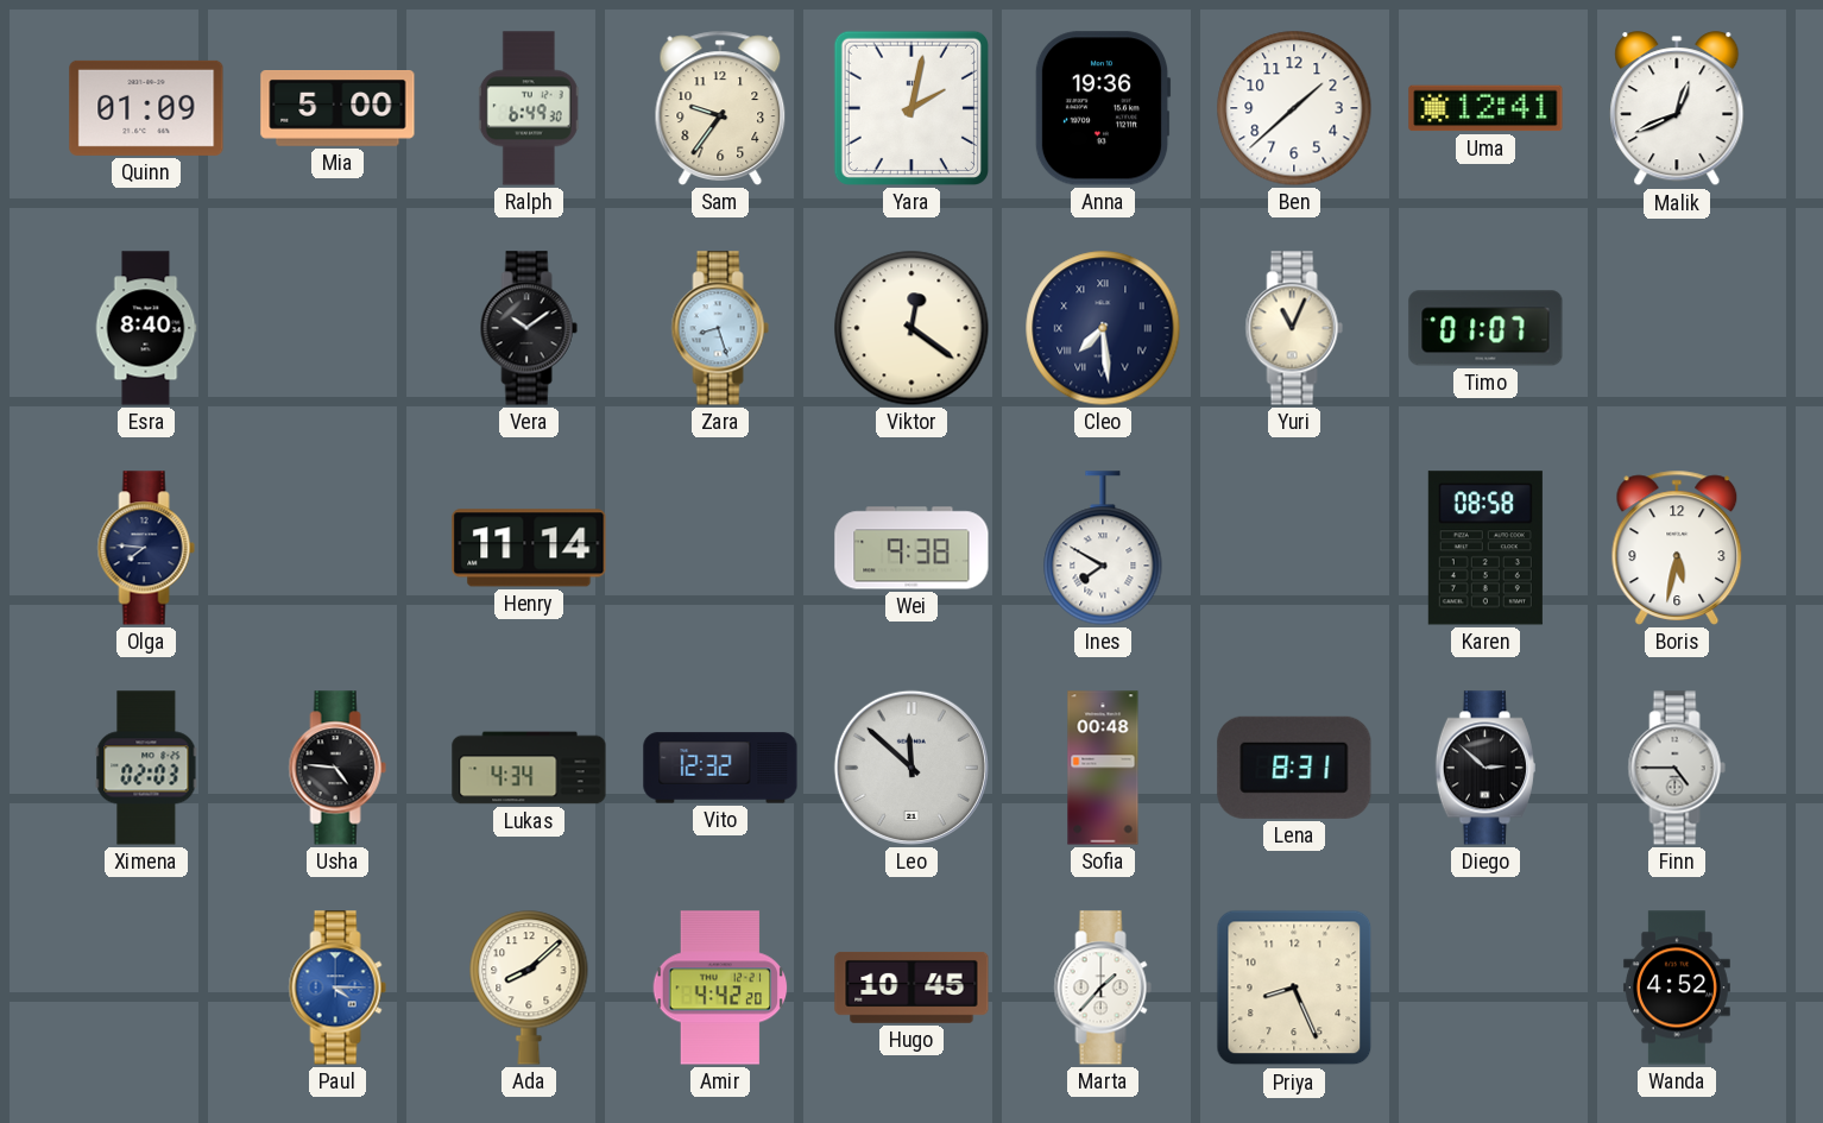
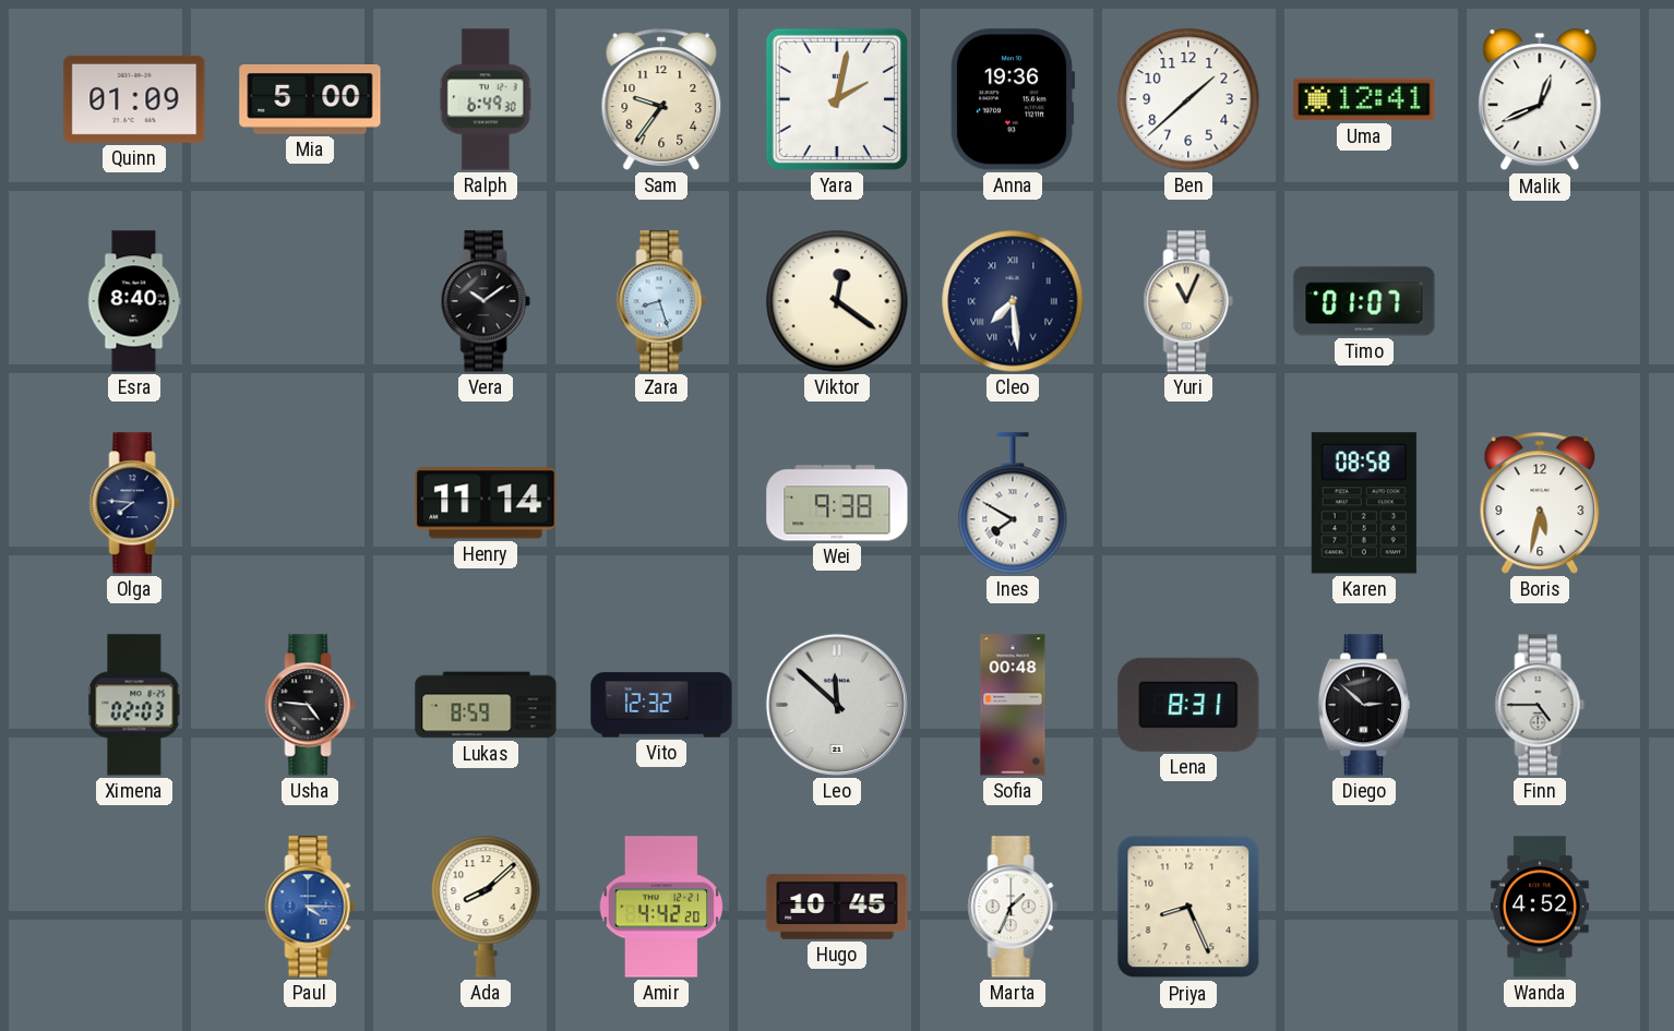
Lukas: 4:34 -> 8:59 (486, 705)
Marta: 1:37 -> 1:34 (1013, 907)
